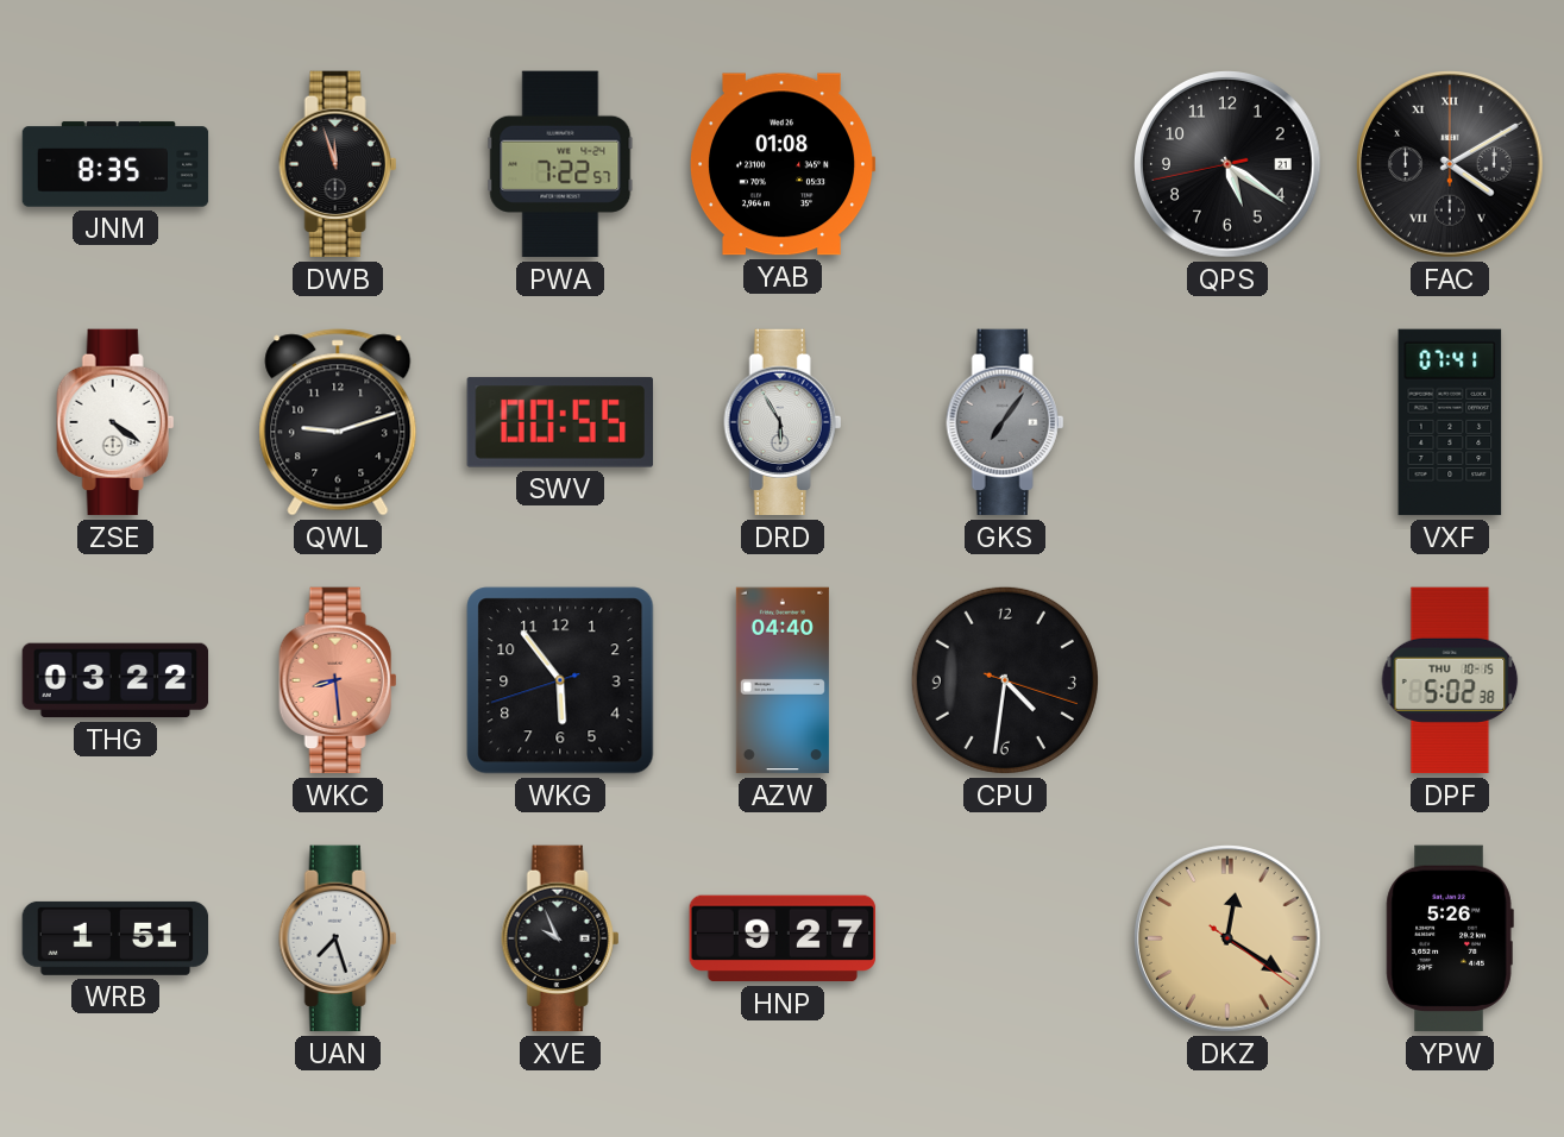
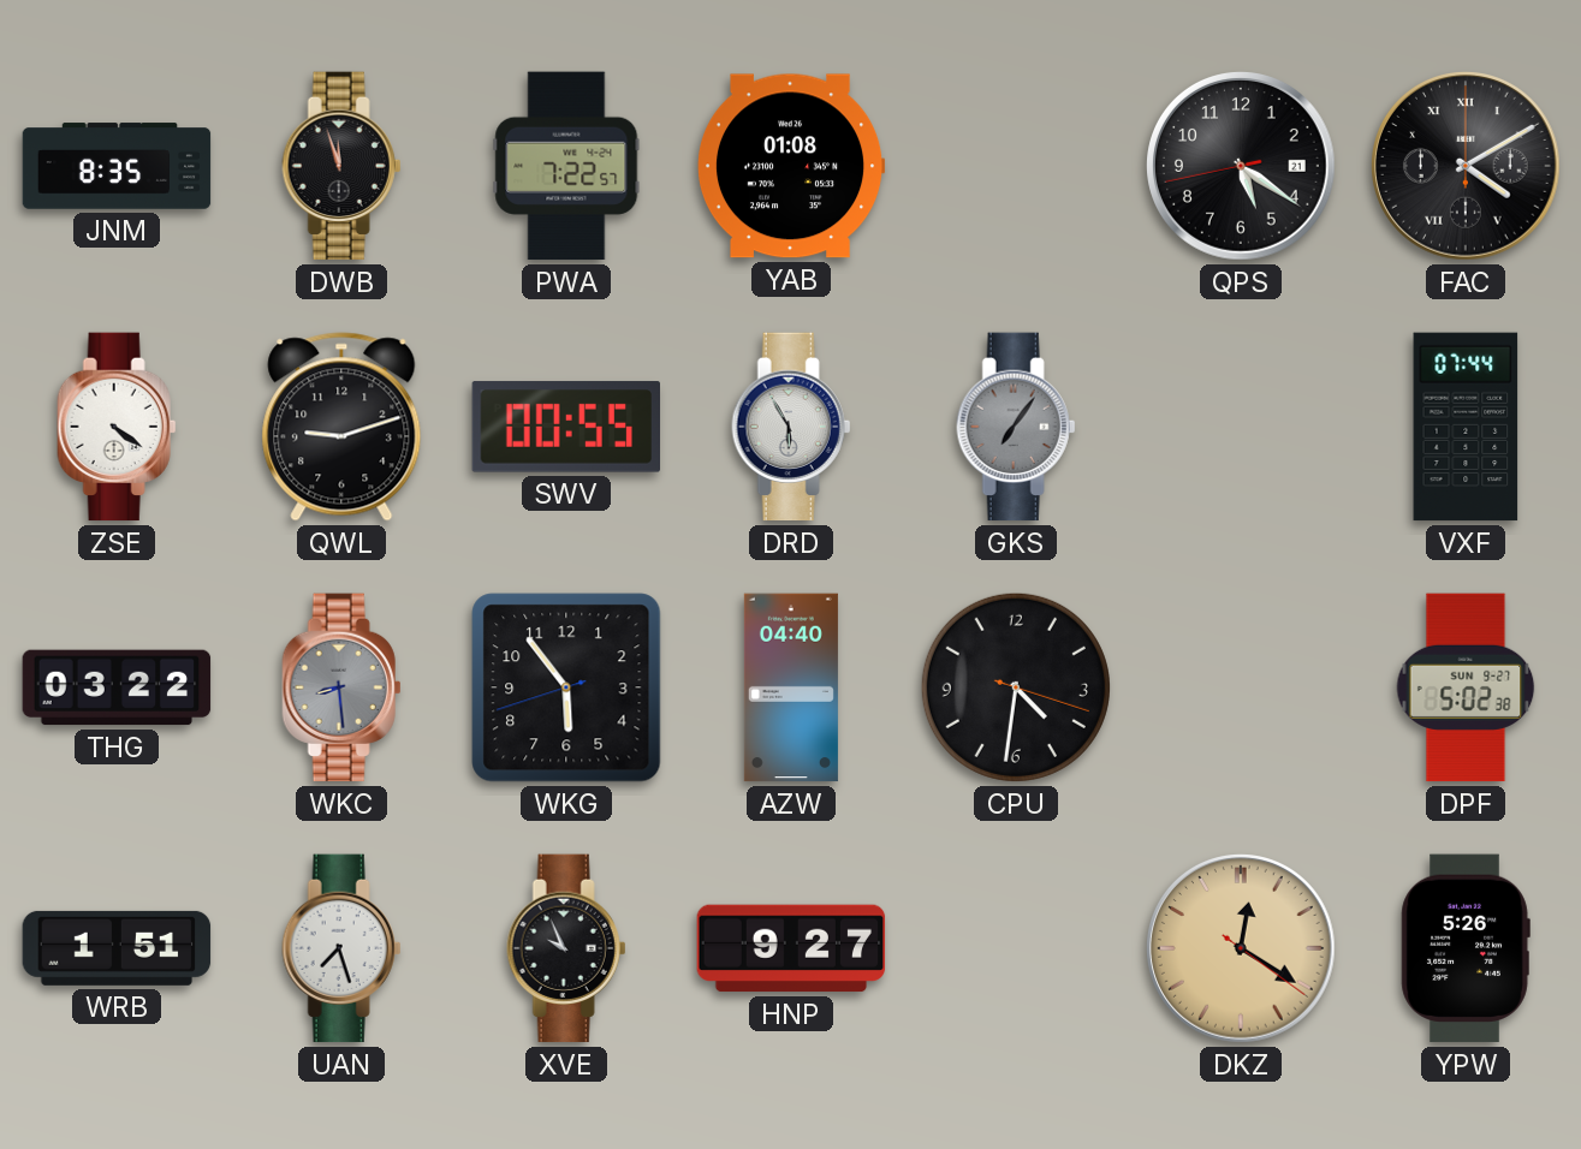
VXF: 07:41 -> 07:44 (1466, 427)
WKC dial: salmon -> grey (341, 687)
DPF date: THU 10-15 -> SUN 9-27 (1466, 687)
